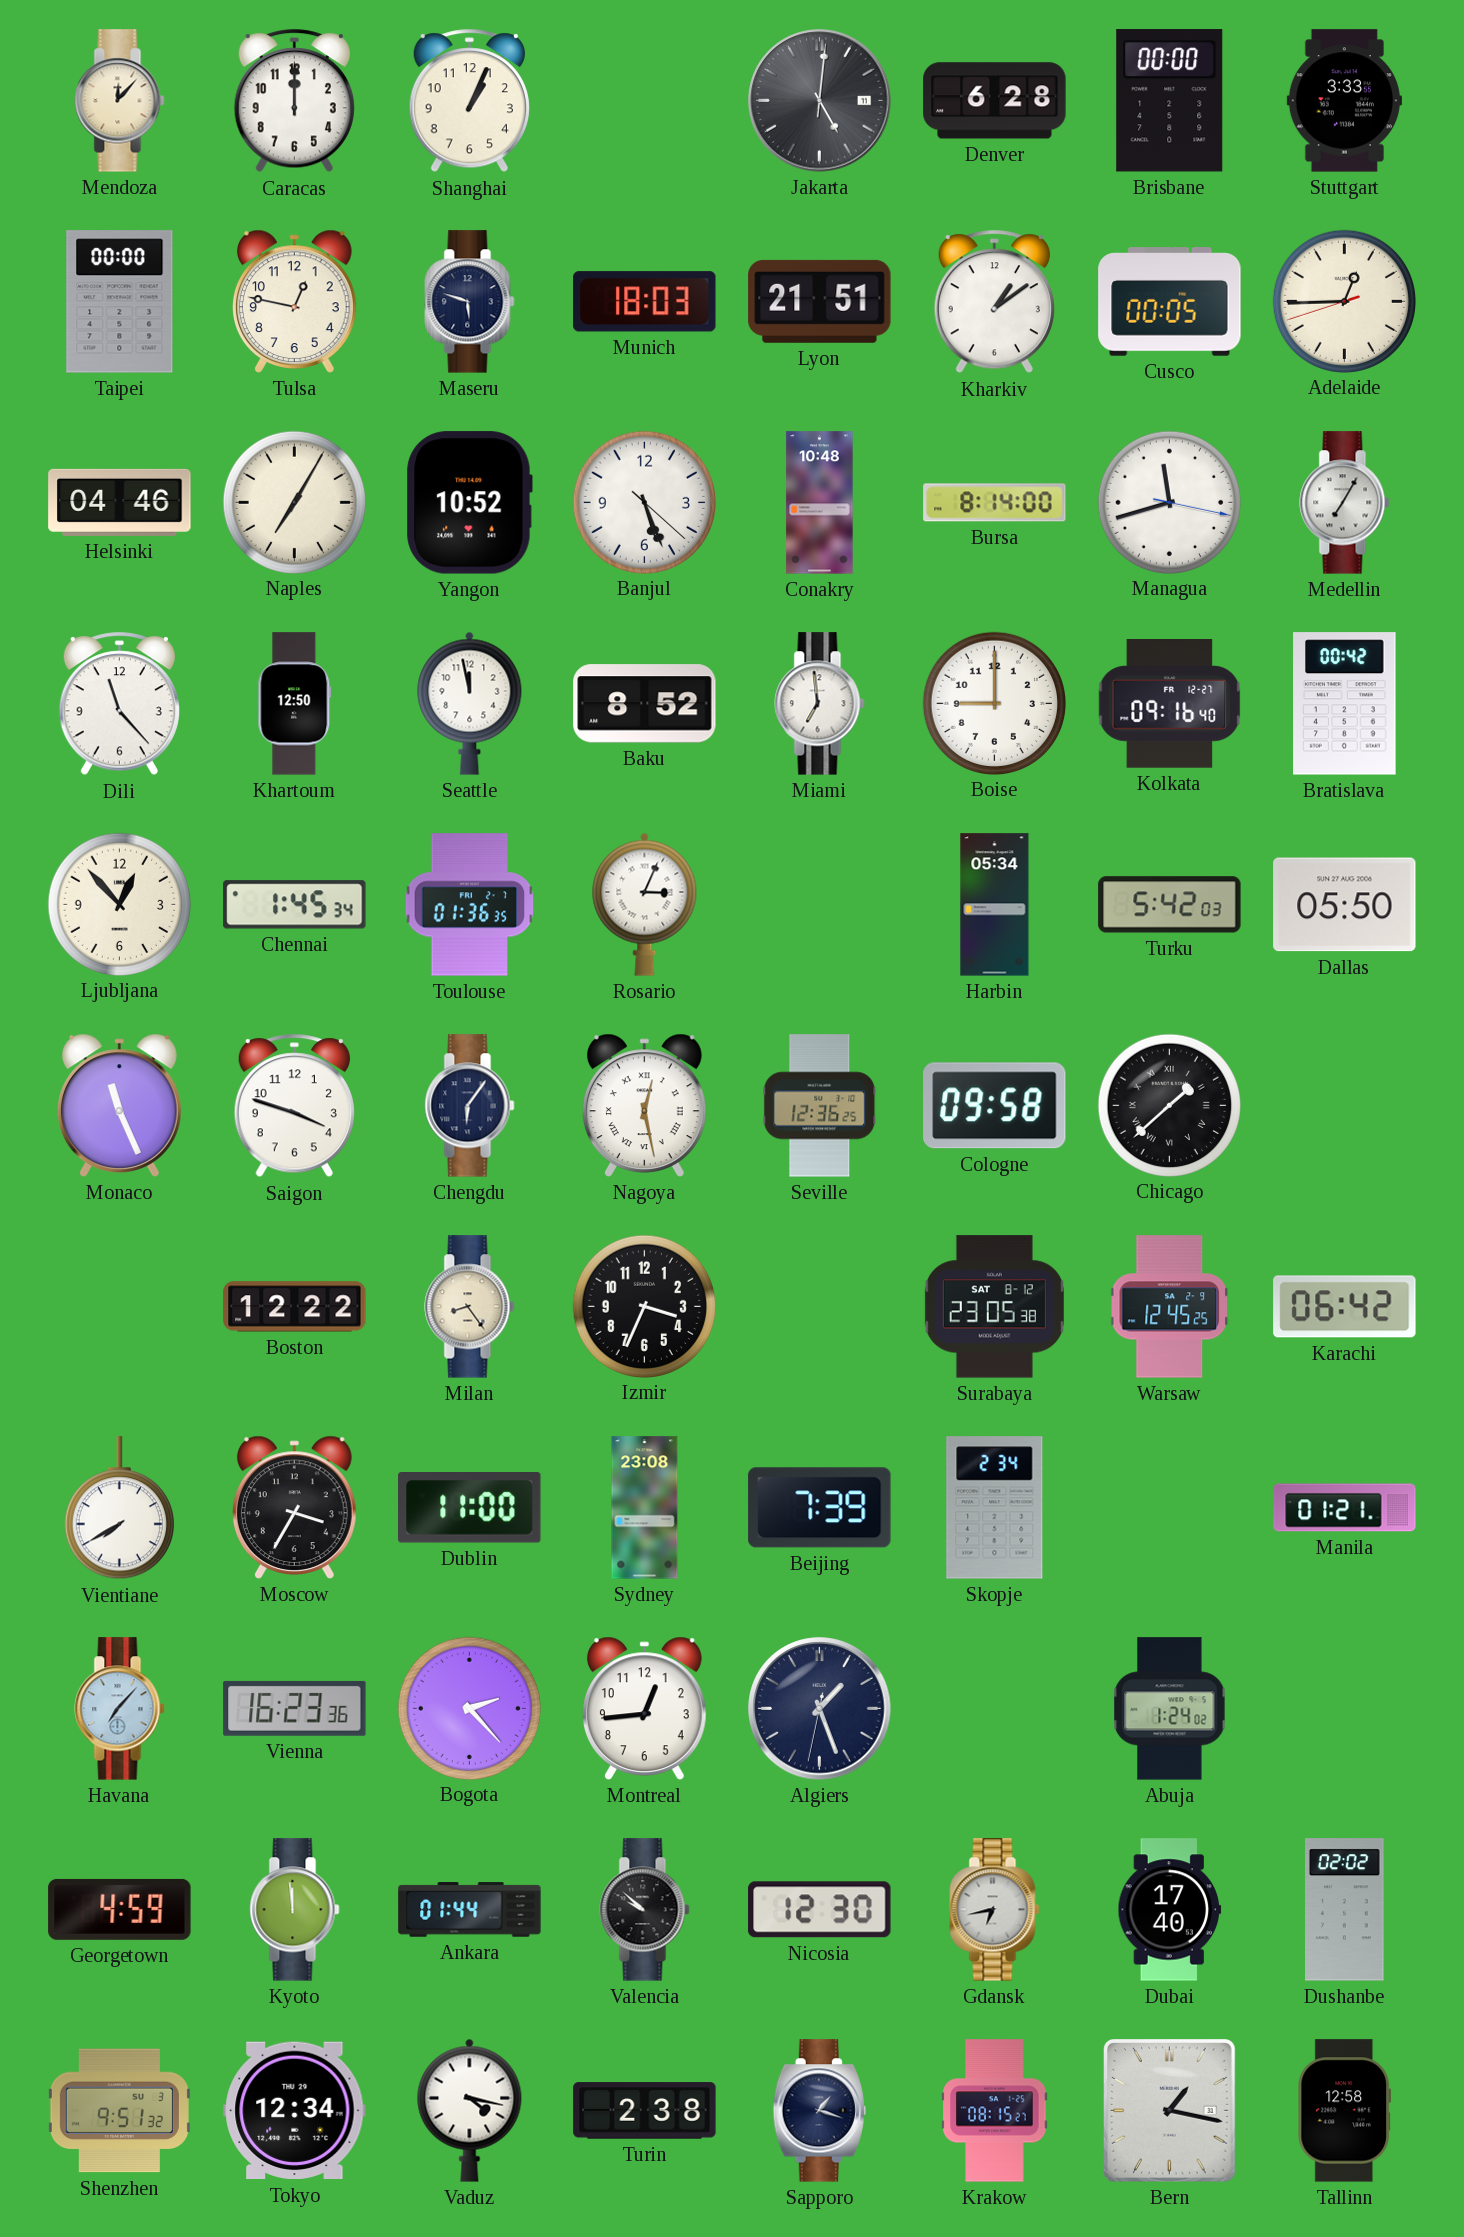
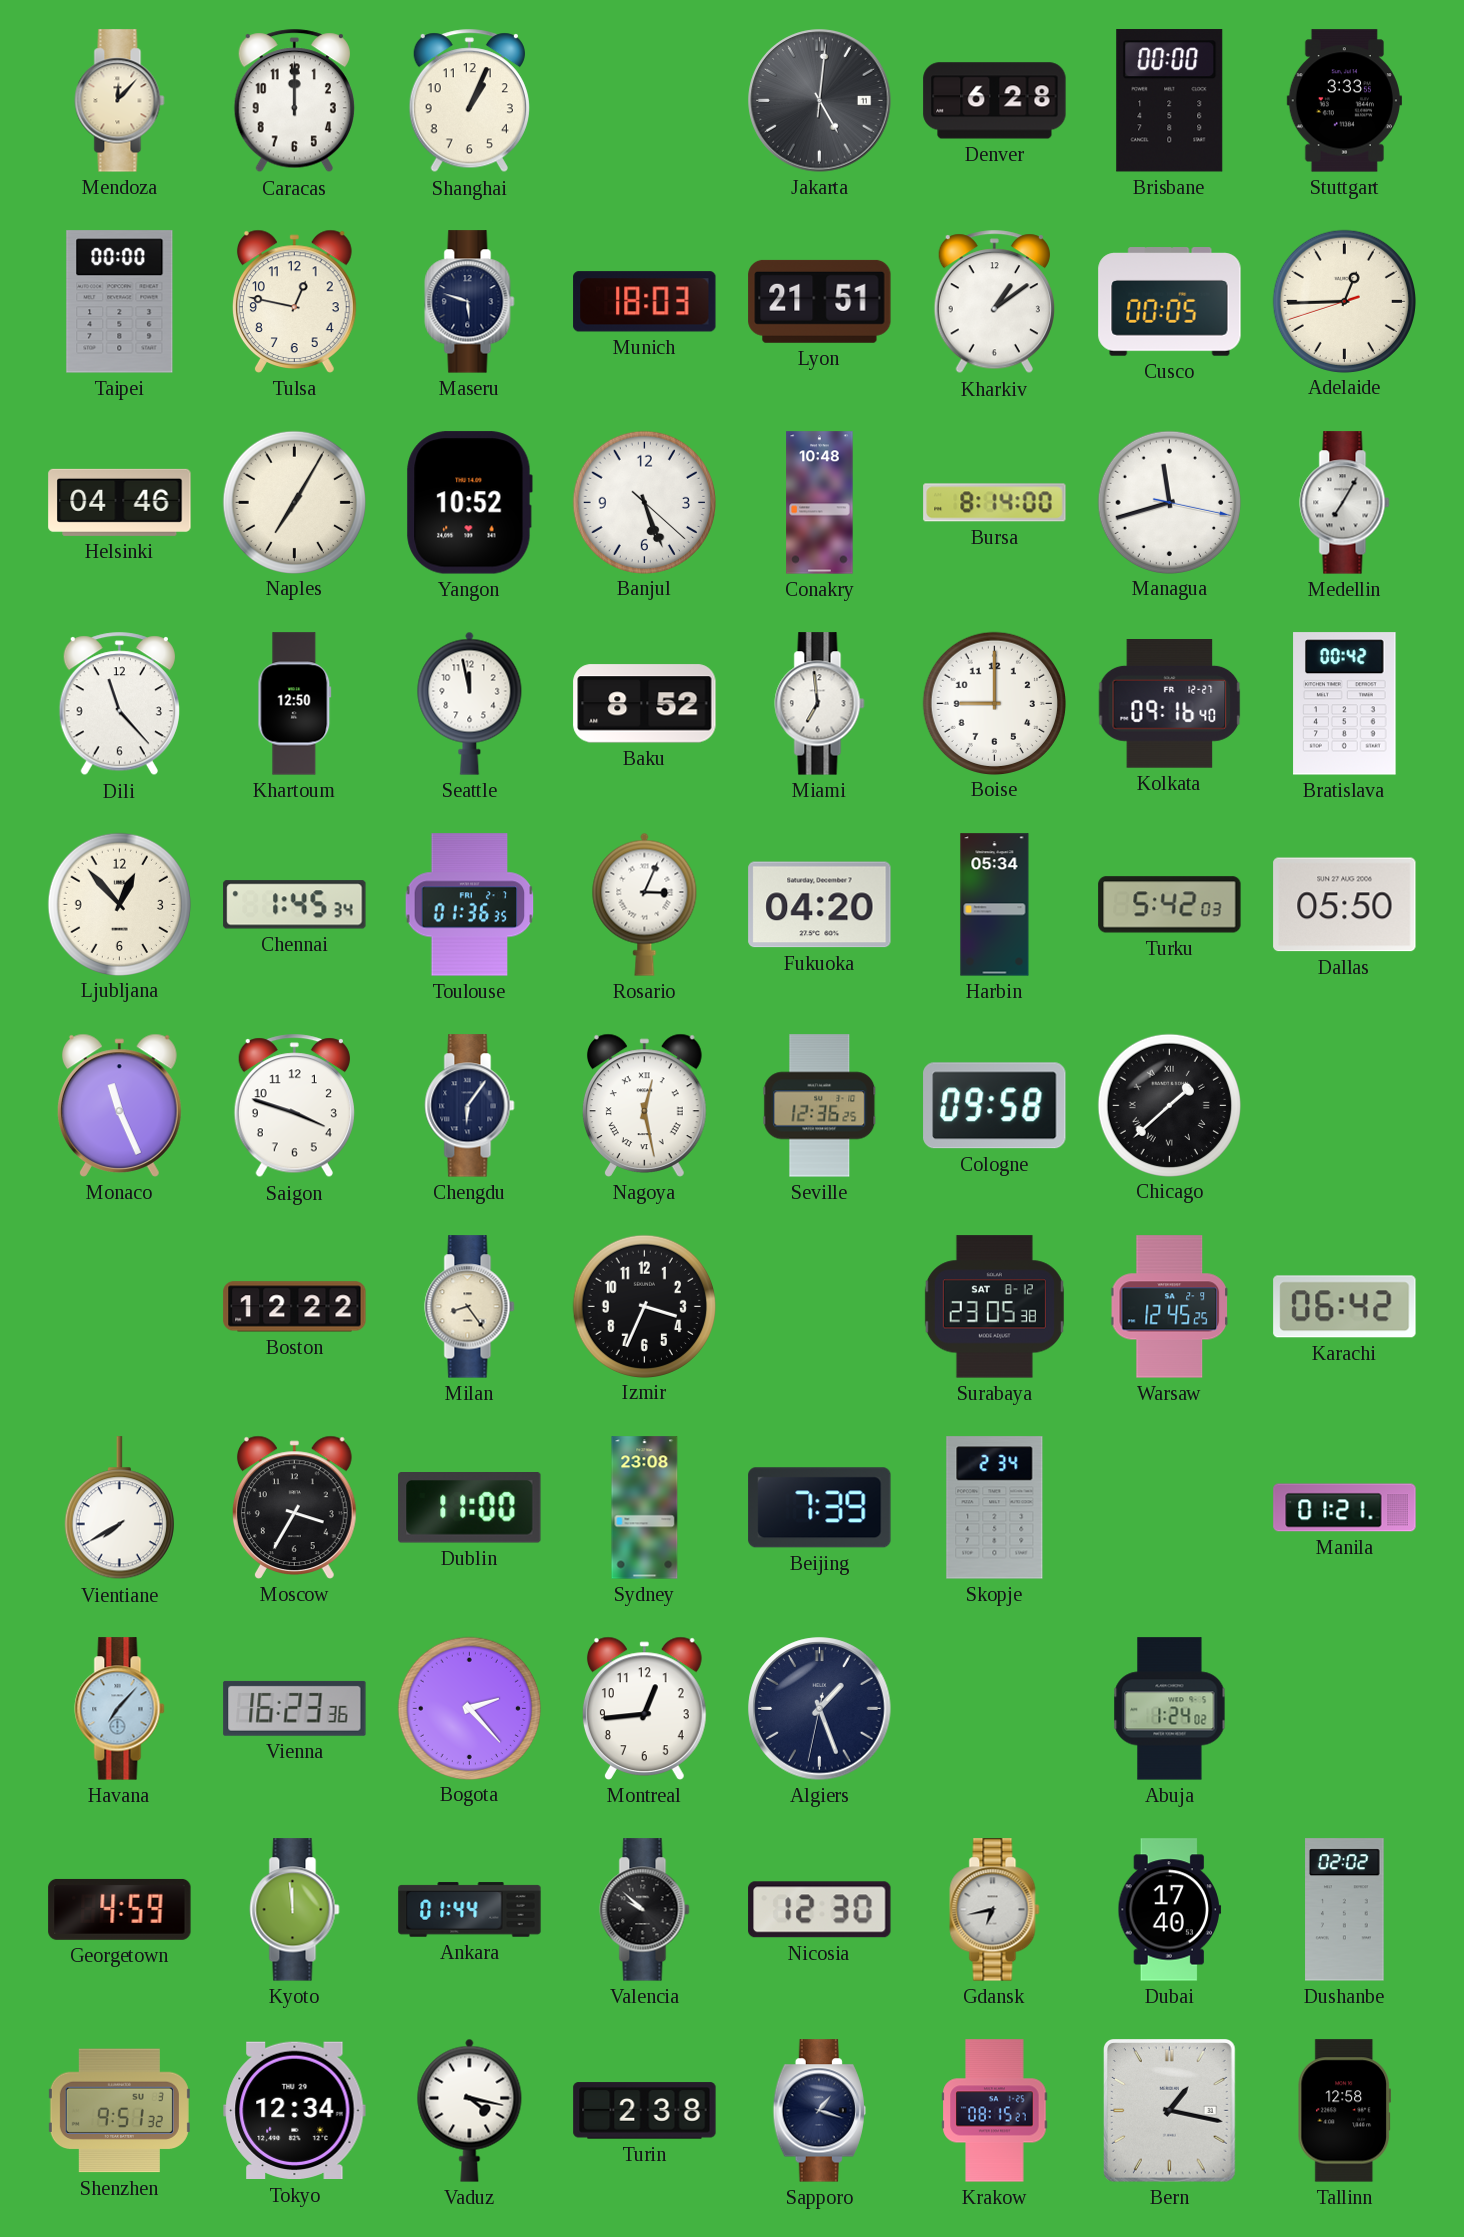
Fukuoka: none -> 04:20 (820, 905)
